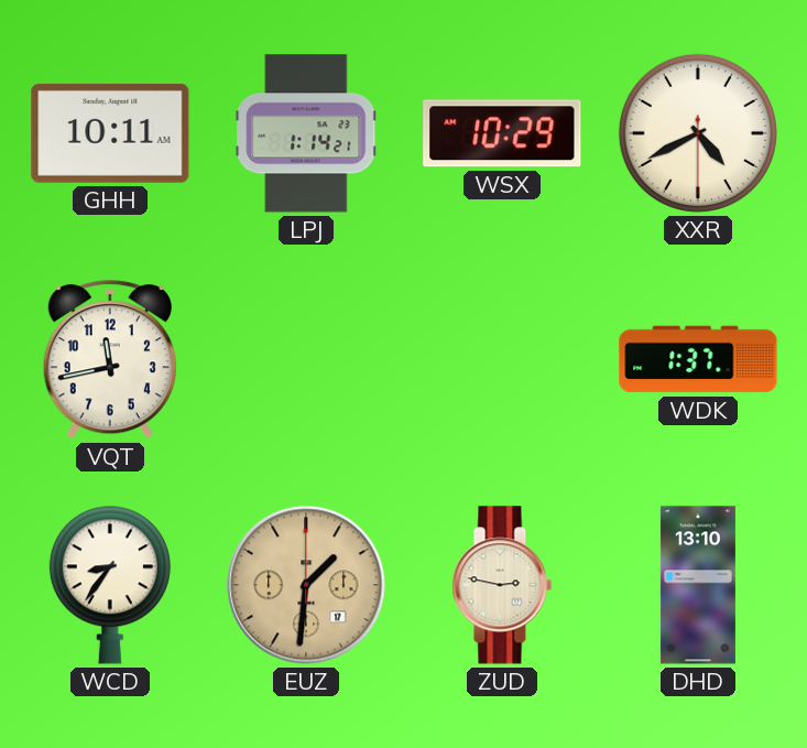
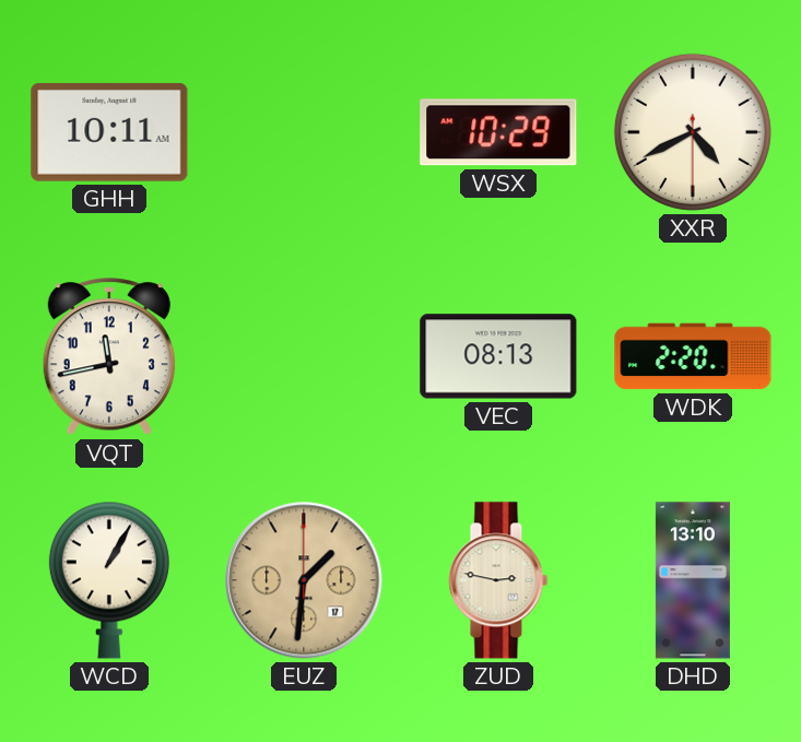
LPJ: 1:14 -> none (306, 133)
VEC: none -> 08:13 (498, 356)
WDK: 1:37 -> 2:20 (693, 356)
WCD: 8:36 -> 1:05 (109, 580)
